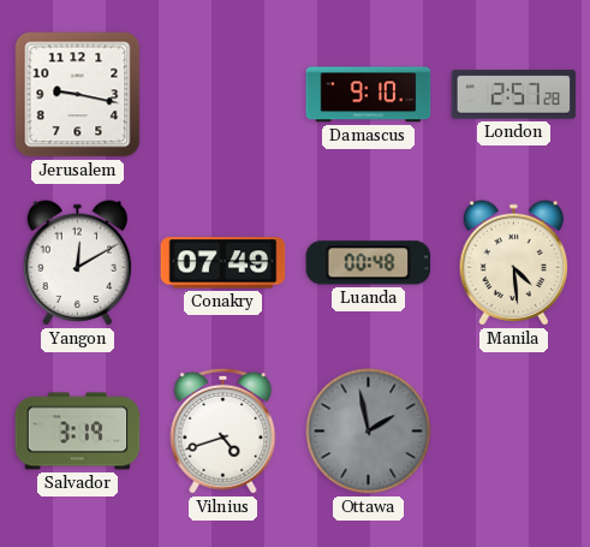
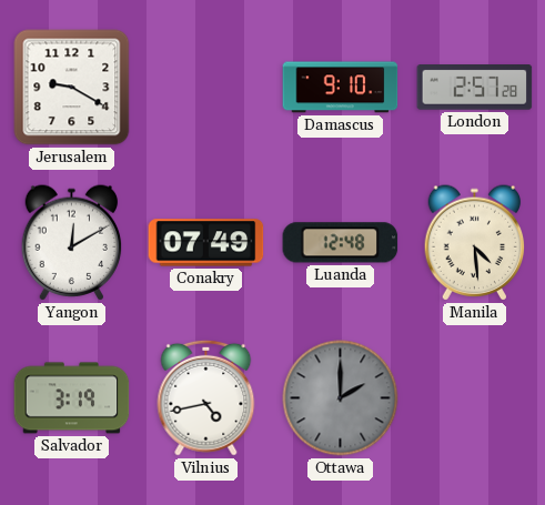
Jerusalem: 9:17 -> 9:20 (72, 88)
Luanda: 00:48 -> 12:48 (341, 243)
Vilnius: 4:42 -> 4:43 (206, 397)
Ottawa: 1:58 -> 2:00 (341, 398)
